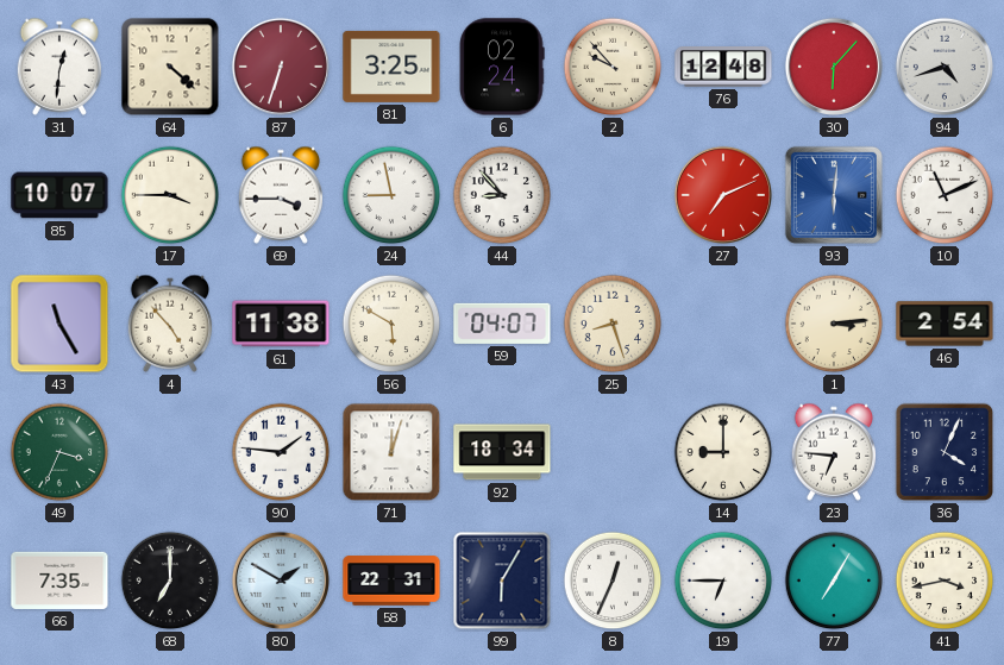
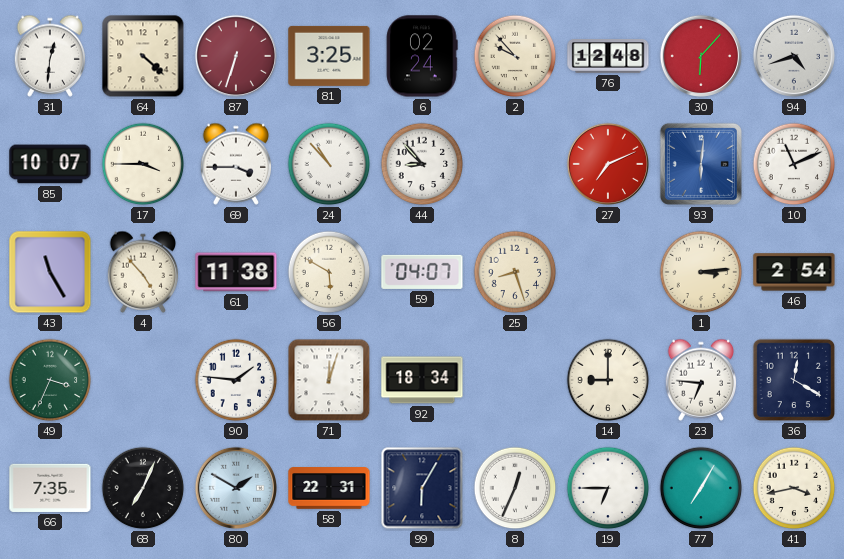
24: 8:58 -> 10:53 (329, 164)
36: 4:04 -> 12:20 (794, 380)
68: 7:00 -> 7:04 (143, 488)
